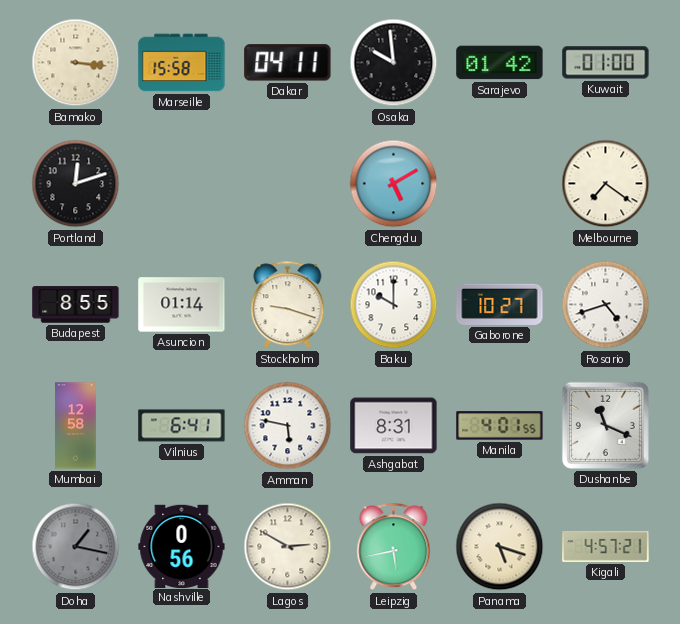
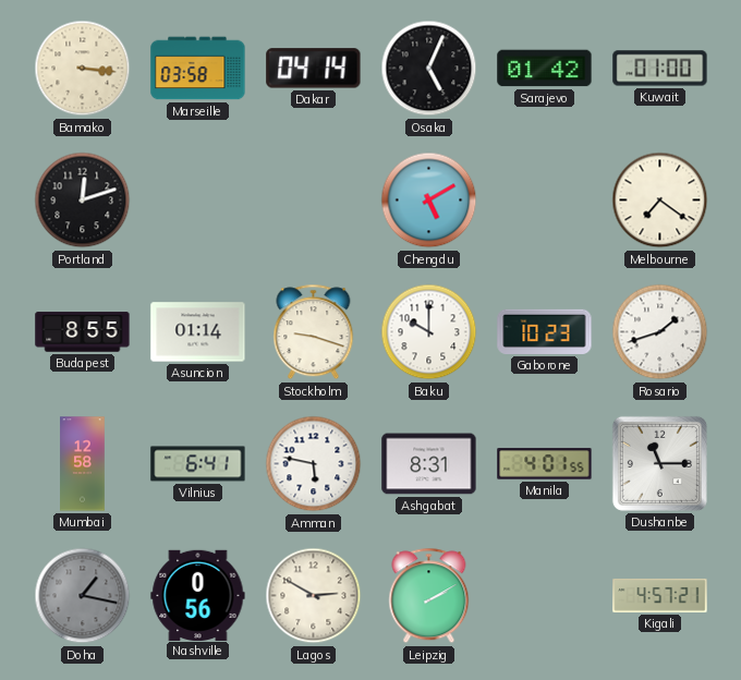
Marseille: 15:58 -> 03:58 (198, 69)
Dakar: 04:11 -> 04:14 (314, 69)
Osaka: 9:59 -> 5:04 (429, 69)
Gaborone: 10:27 -> 10:23 (545, 331)
Rosario: 4:42 -> 1:42 (660, 332)
Dushanbe: 11:19 -> 11:15 (659, 463)
Leipzig: 5:43 -> 2:10 (429, 596)
Panama: 5:18 -> none (500, 547)
